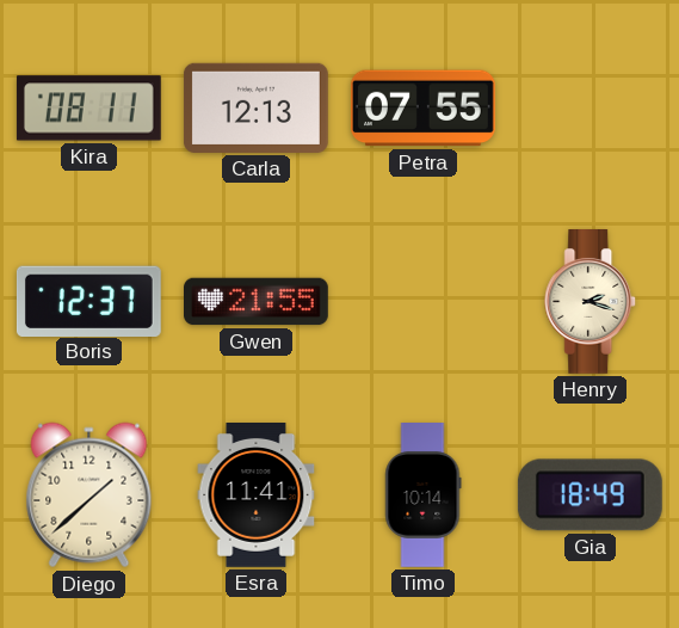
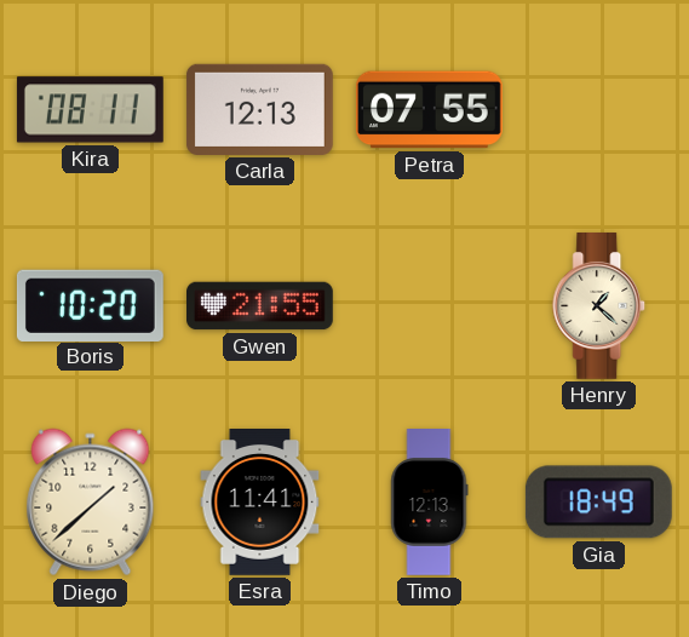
Boris: 12:37 -> 10:20 (90, 305)
Henry: 2:18 -> 1:22 (599, 306)
Timo: 10:14 -> 12:13 (430, 503)
